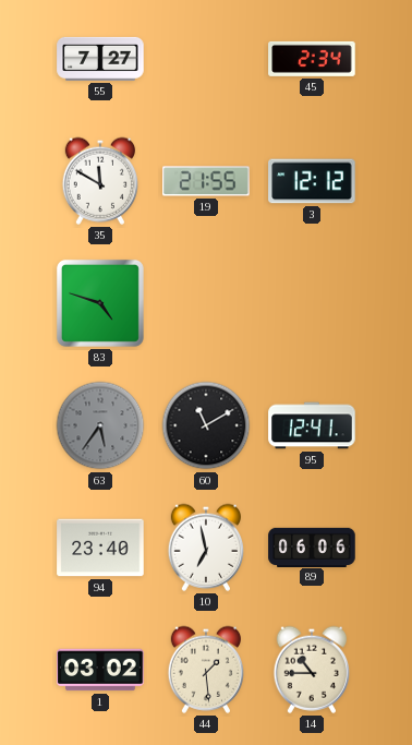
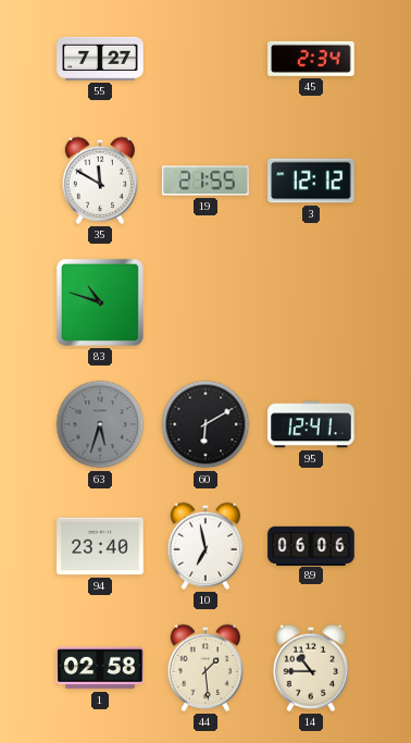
83: 4:48 -> 10:48 (100, 302)
63: 5:36 -> 5:33 (100, 424)
60: 11:10 -> 6:10 (205, 424)
1: 03:02 -> 02:58 (100, 668)
